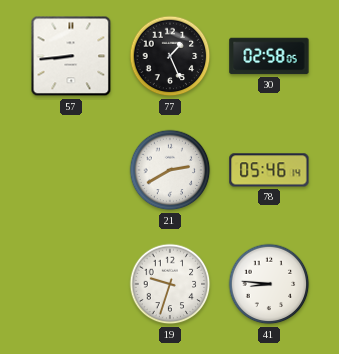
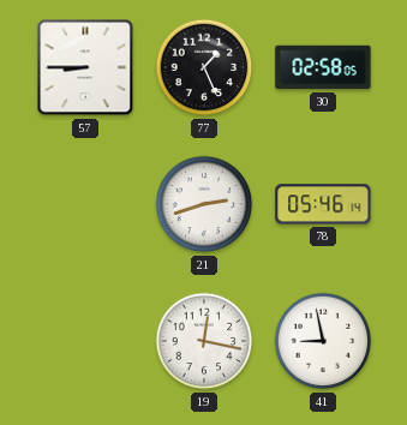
57: 8:44 -> 8:45 (85, 67)
21: 2:40 -> 2:42 (204, 204)
19: 9:33 -> 12:17 (204, 341)
41: 8:46 -> 8:58 (323, 341)
